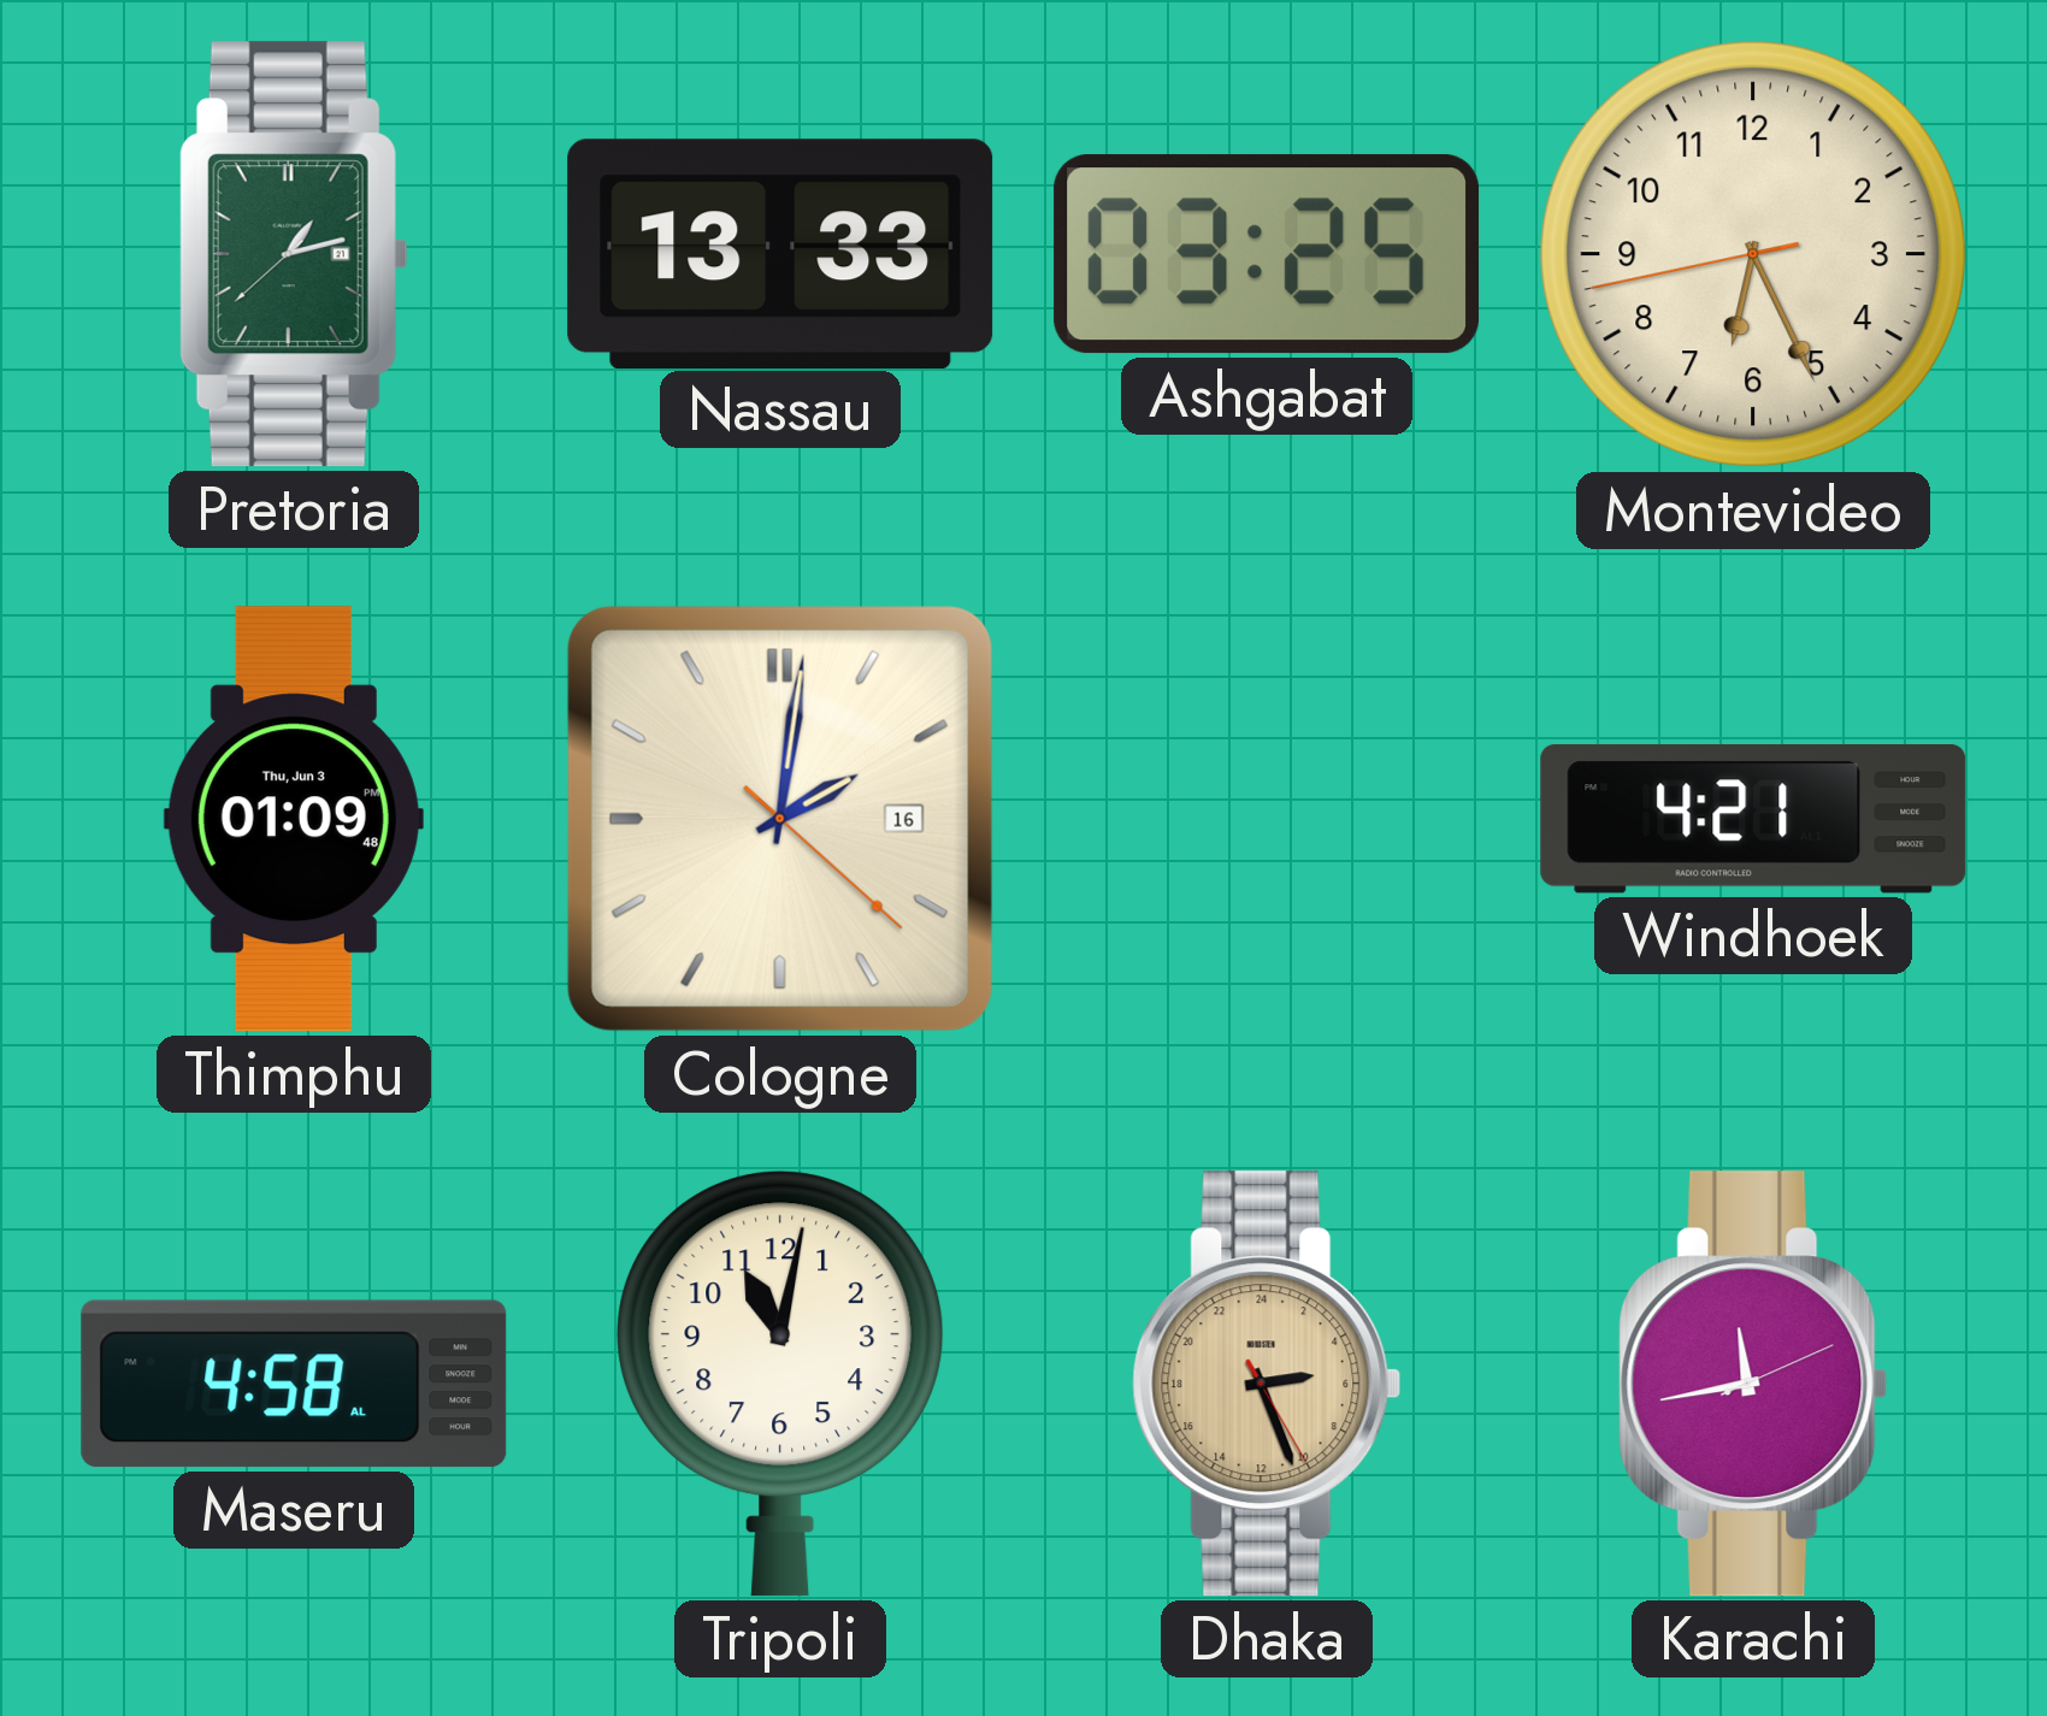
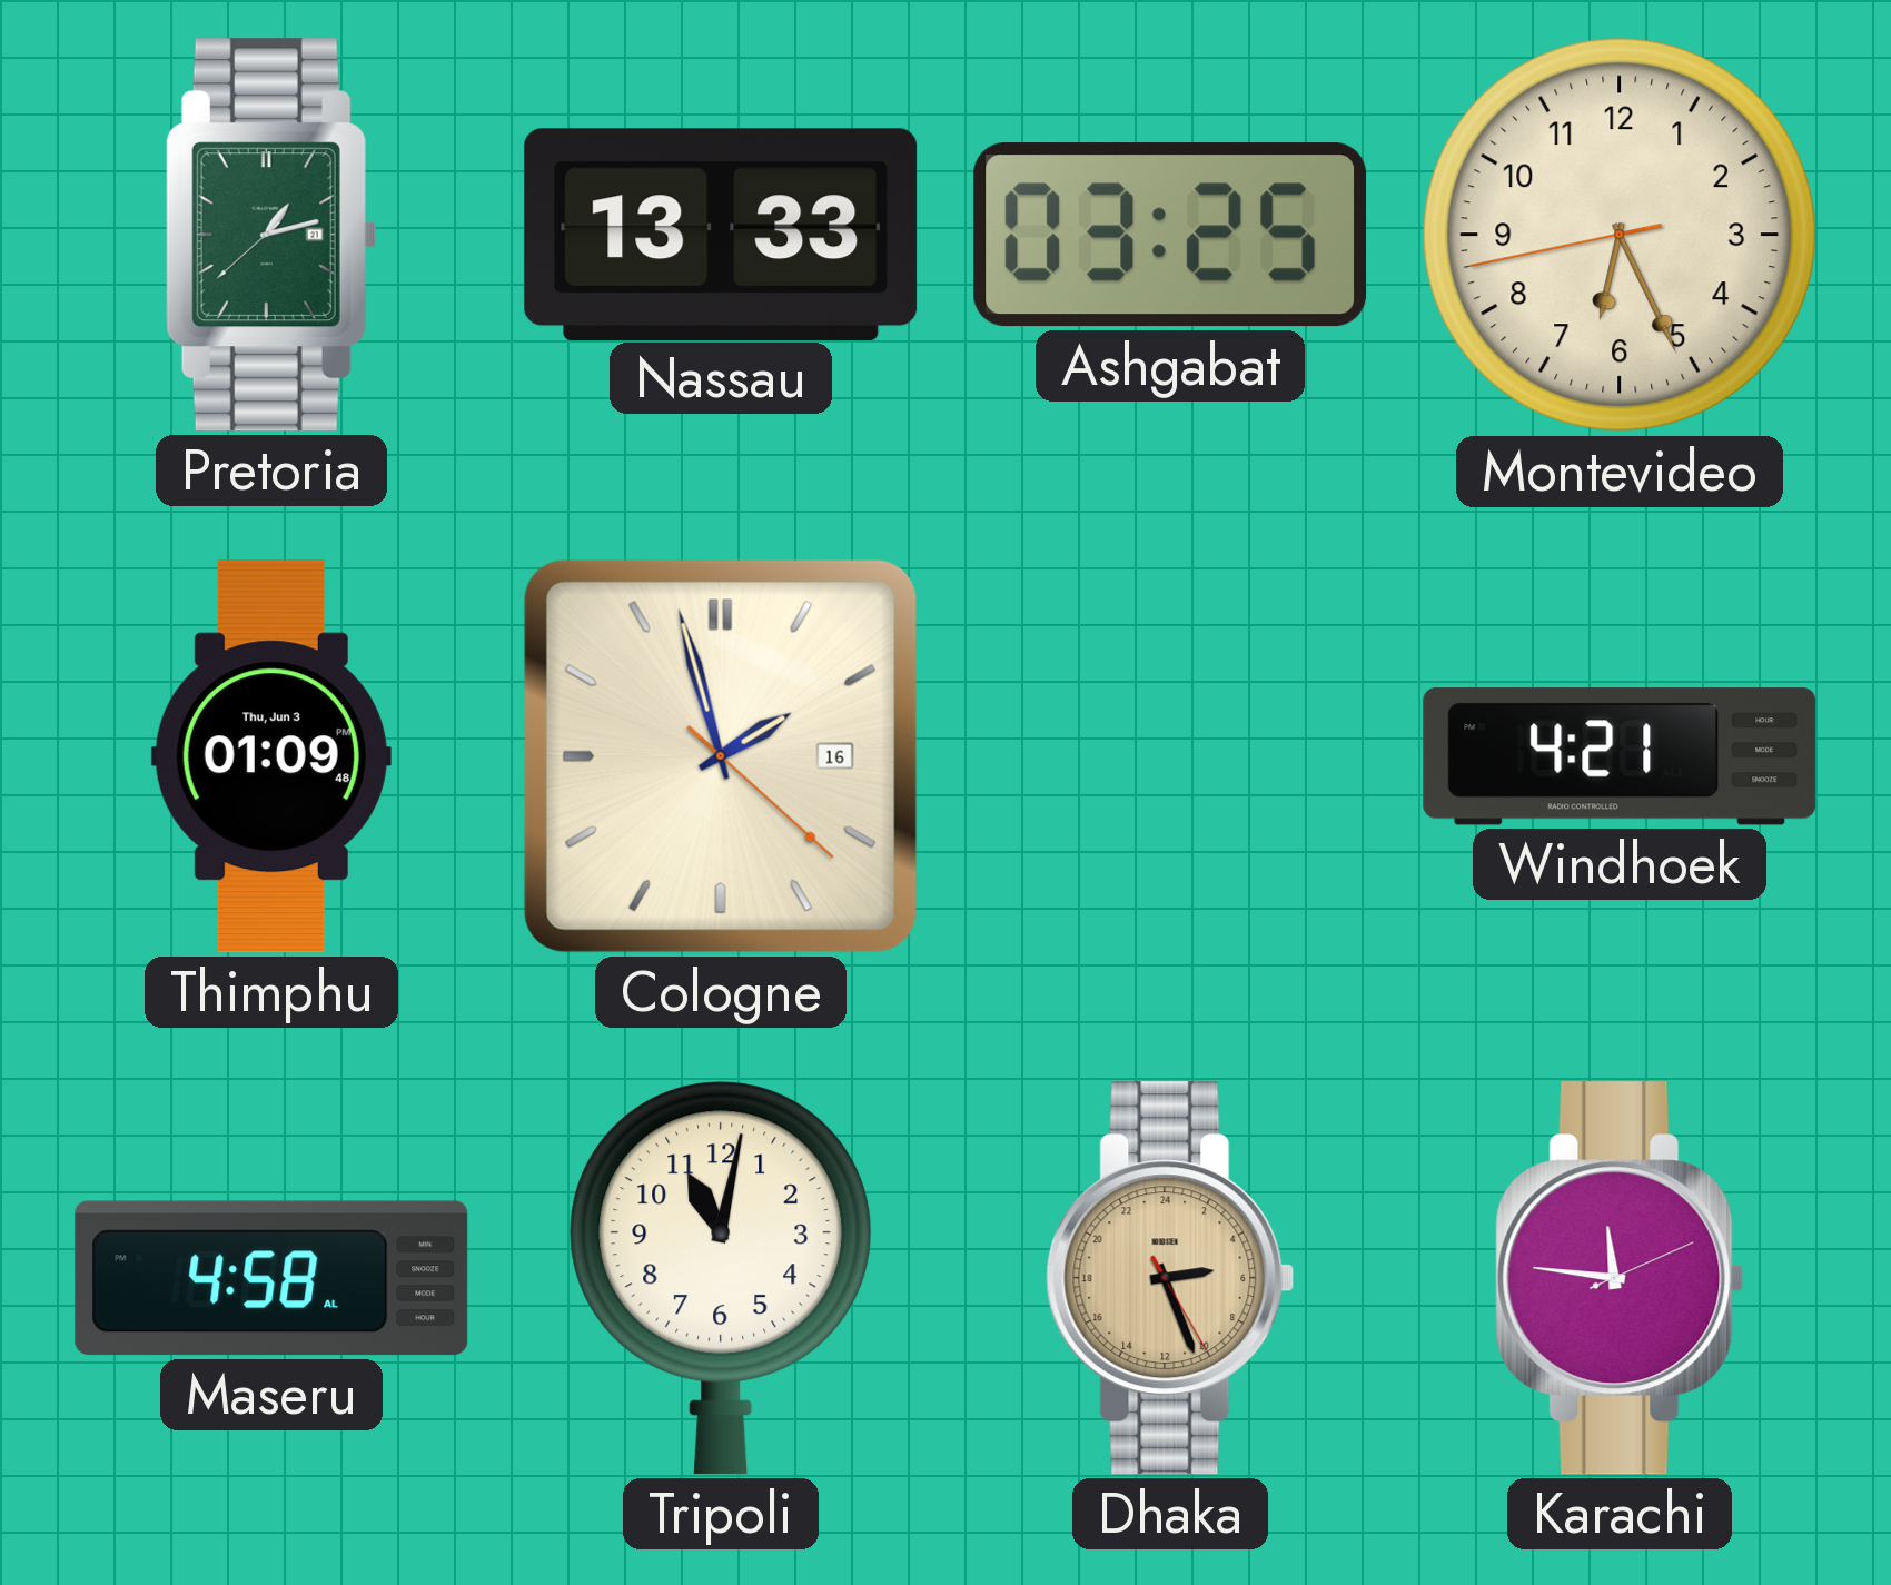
Cologne: 2:01 -> 1:57 (721, 756)
Karachi: 11:43 -> 11:46 (1620, 1278)
